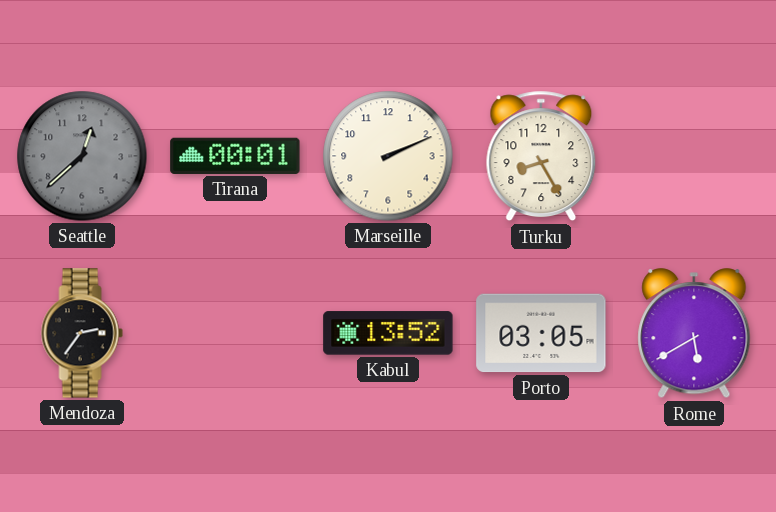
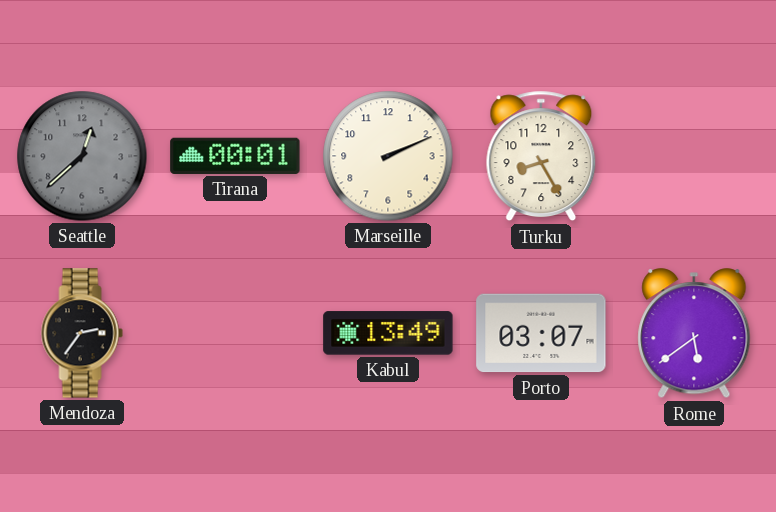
Kabul: 13:52 -> 13:49 (388, 333)
Porto: 03:05 -> 03:07 (541, 333)
Rome: 5:40 -> 5:39 (694, 334)
